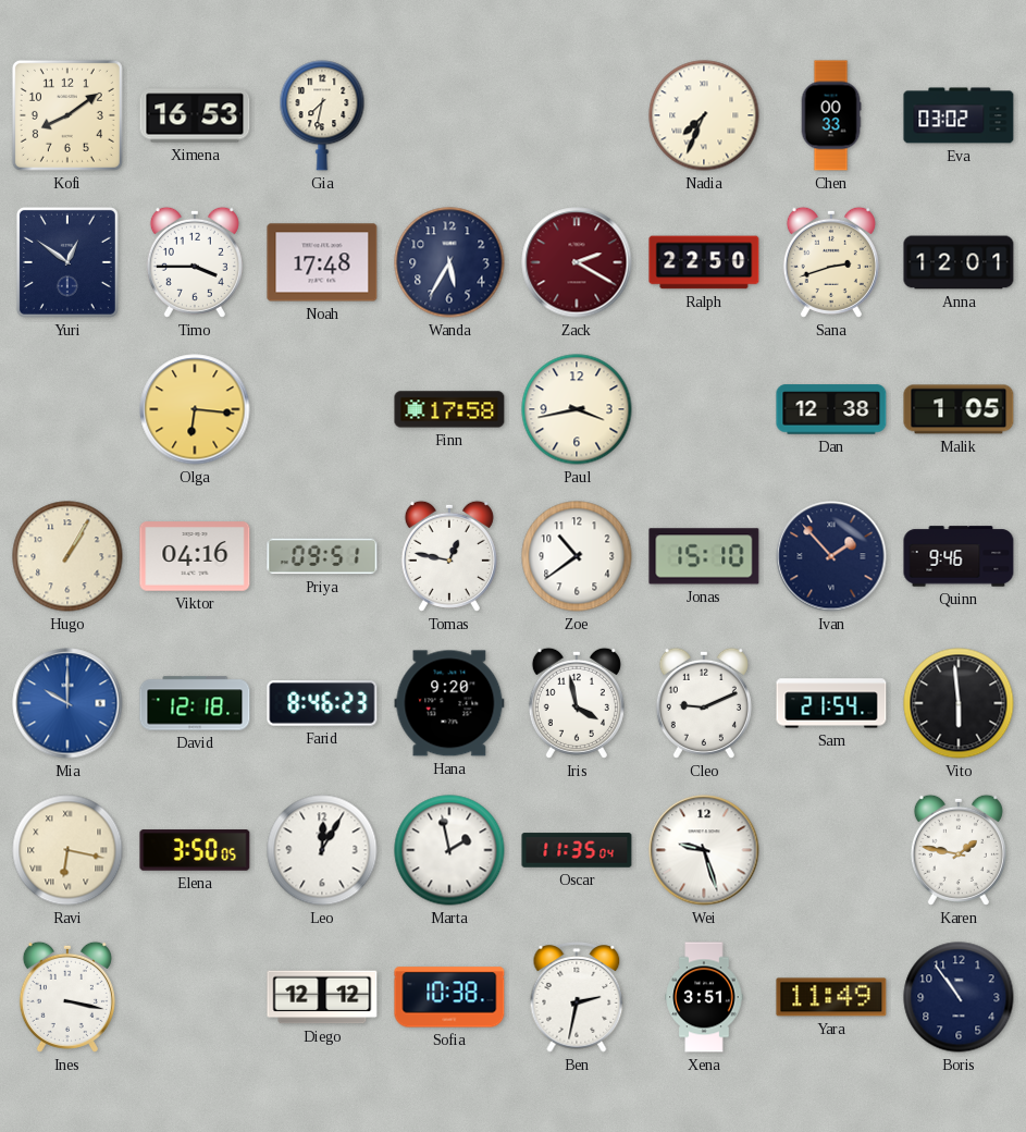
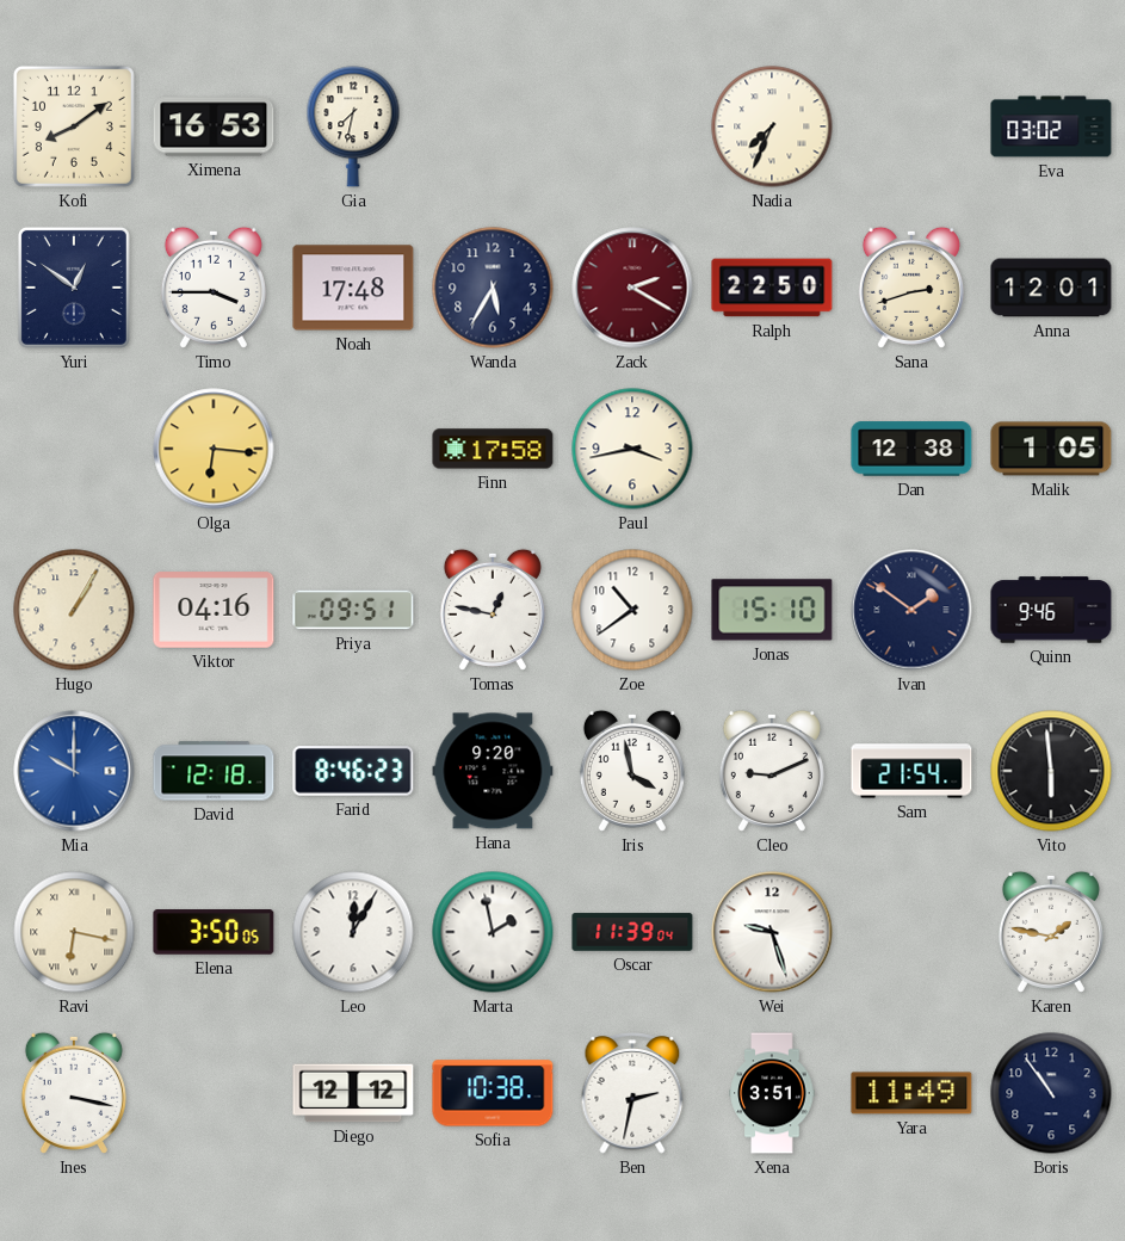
Chen: 00:33 -> none (831, 115)
Ivan: 1:53 -> 1:51 (911, 610)
Oscar: 11:35 -> 11:39 (632, 932)
